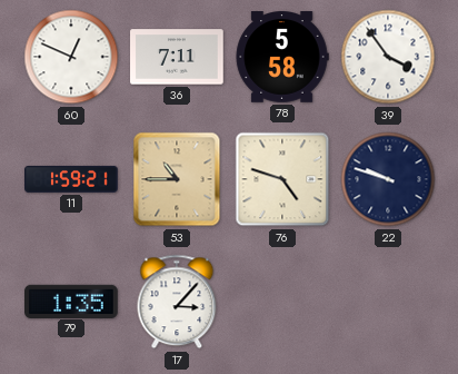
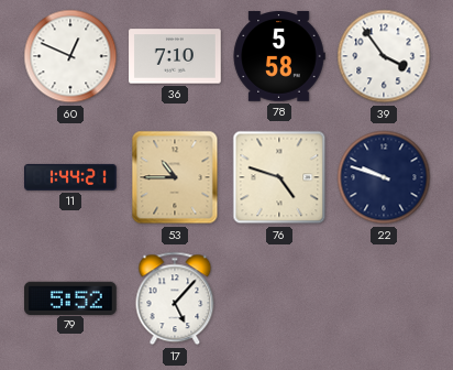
36: 7:11 -> 7:10 (175, 56)
11: 1:59 -> 1:44 (70, 177)
79: 1:35 -> 5:52 (70, 297)
17: 3:07 -> 5:07 (175, 298)
